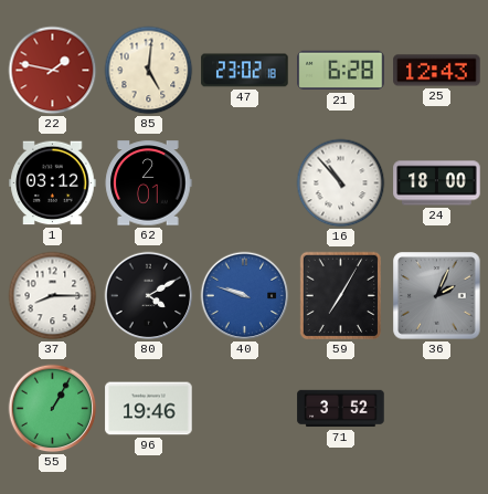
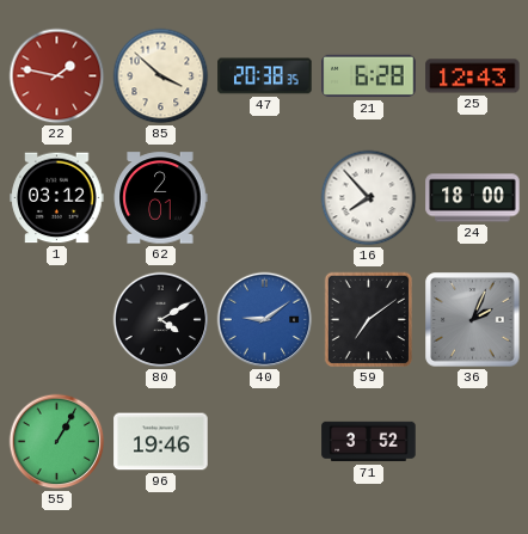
85: 5:01 -> 3:52 (161, 76)
47: 23:02 -> 20:38 (265, 76)
16: 10:53 -> 7:53 (369, 198)
37: 8:15 -> none (53, 296)
40: 9:48 -> 9:09 (265, 320)
59: 7:05 -> 7:09 (368, 320)
